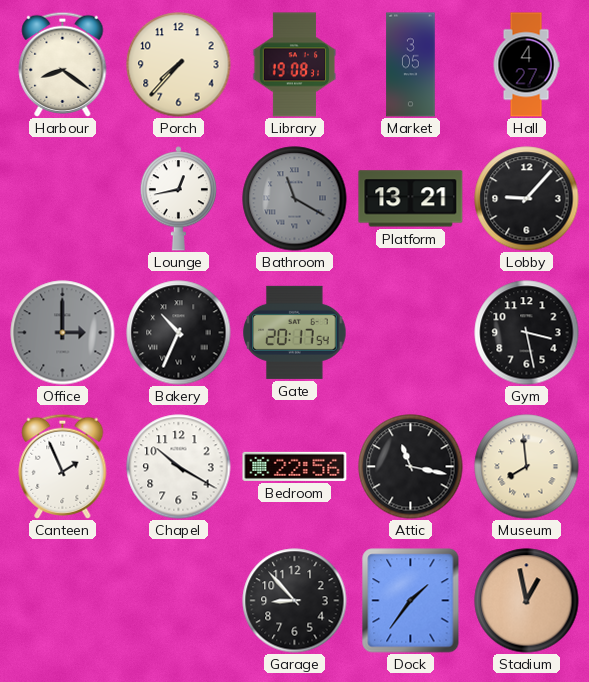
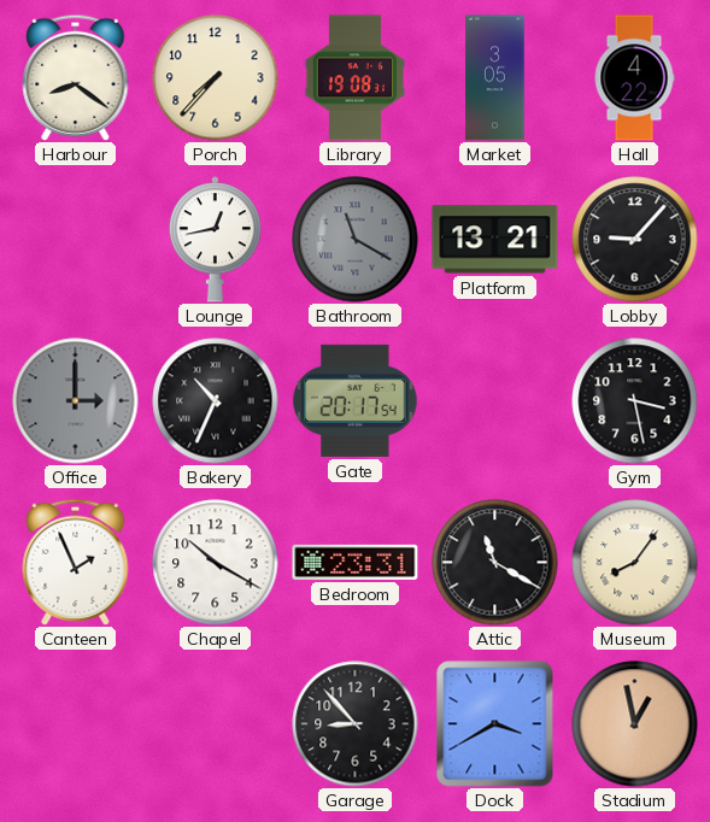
Hall: 4:27 -> 4:22 (634, 78)
Bedroom: 22:56 -> 23:31 (356, 562)
Attic: 11:17 -> 11:20 (495, 563)
Museum: 7:59 -> 8:06 (635, 563)
Dock: 1:36 -> 3:40 (495, 724)
